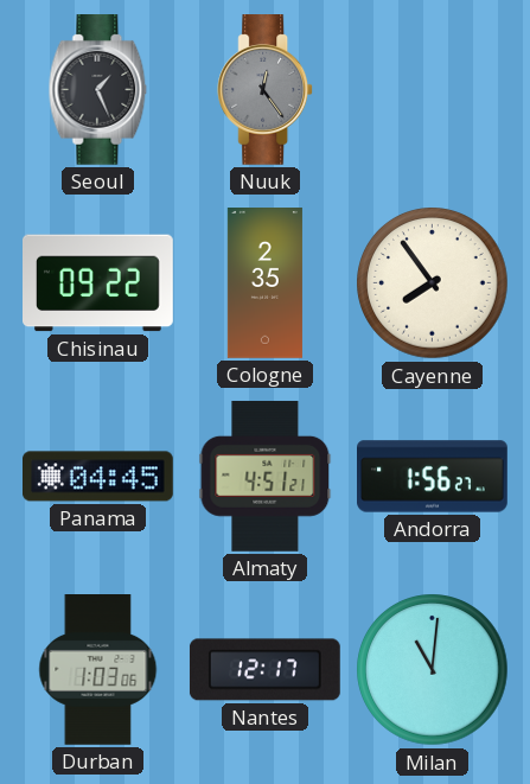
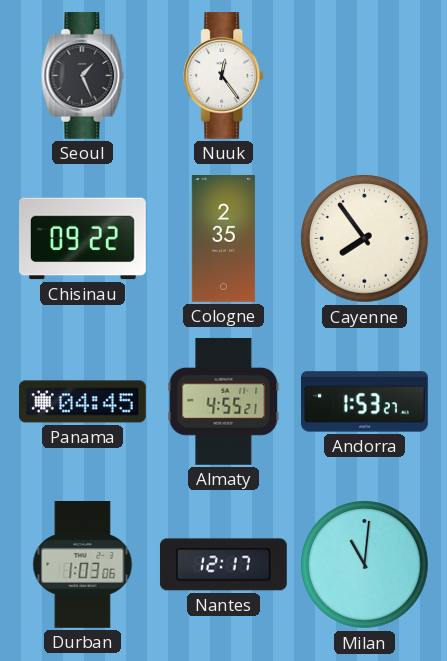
Nuuk dial: grey -> white (224, 76)
Almaty: 4:51 -> 4:55 (224, 401)
Andorra: 1:56 -> 1:53 (365, 402)
